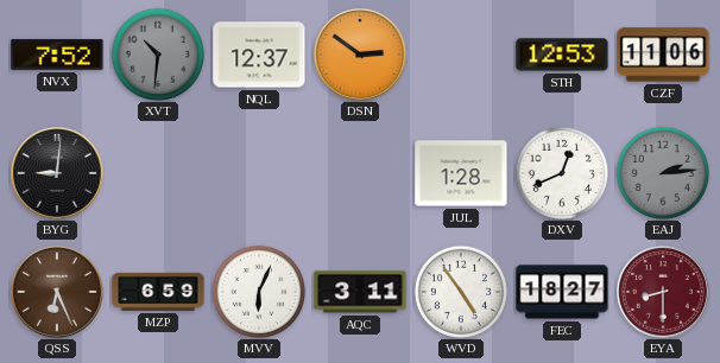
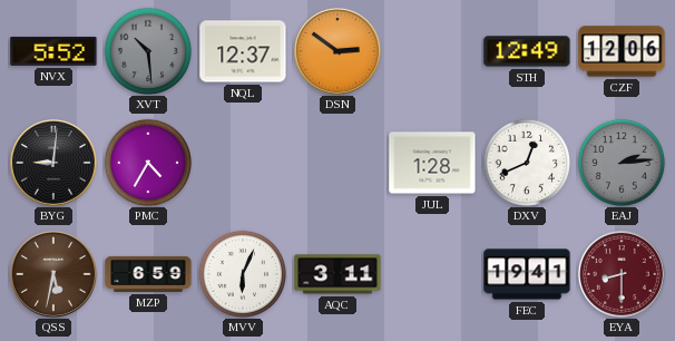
NVX: 7:52 -> 5:52 (53, 51)
XVT: 10:31 -> 10:29 (147, 50)
STH: 12:53 -> 12:49 (527, 51)
CZF: 11:06 -> 12:06 (622, 51)
PMC: none -> 4:35 (147, 162)
QSS: 6:26 -> 5:32 (53, 274)
WVD: 4:54 -> none (460, 291)
FEC: 18:27 -> 19:41 (527, 274)
